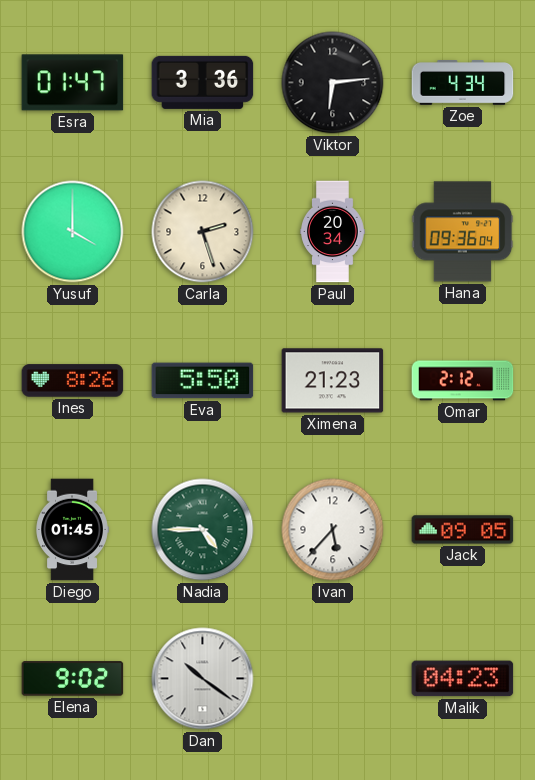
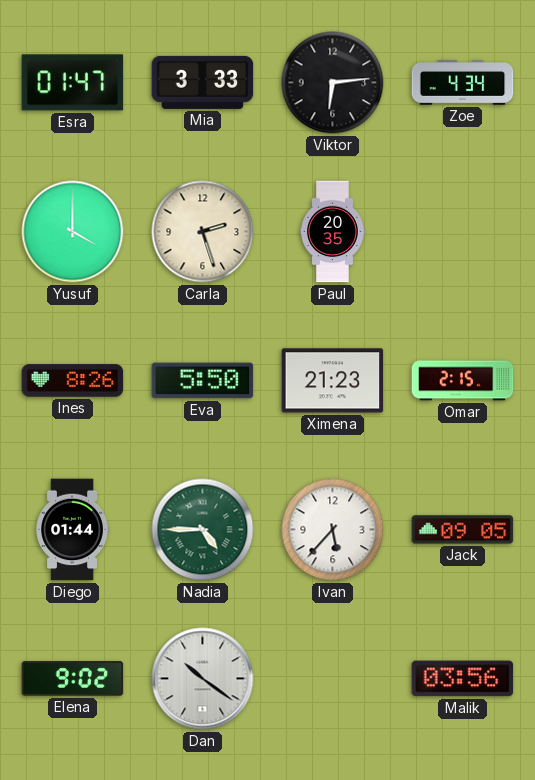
Mia: 3:36 -> 3:33 (203, 82)
Paul: 20:34 -> 20:35 (333, 232)
Hana: 09:36 -> none (463, 232)
Omar: 2:12 -> 2:15 (463, 381)
Diego: 01:45 -> 01:44 (72, 530)
Malik: 04:23 -> 03:56 (463, 679)
